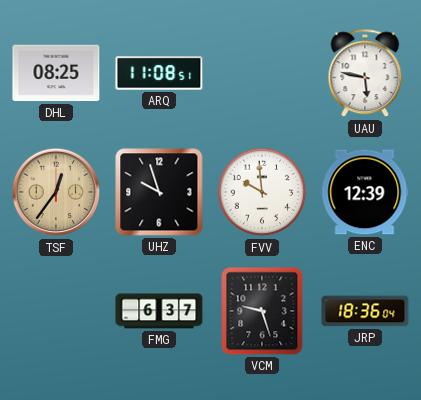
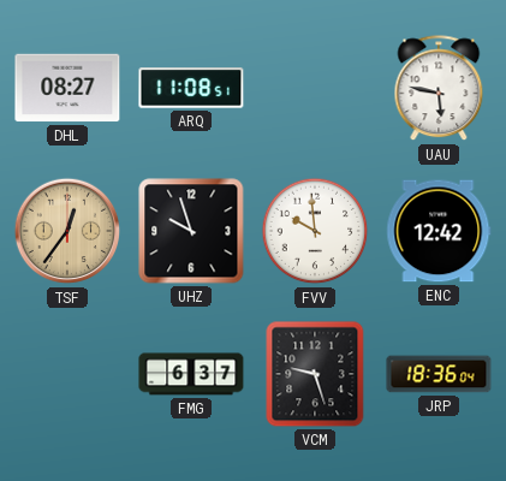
DHL: 08:25 -> 08:27 (67, 88)
ENC: 12:39 -> 12:42 (439, 231)
